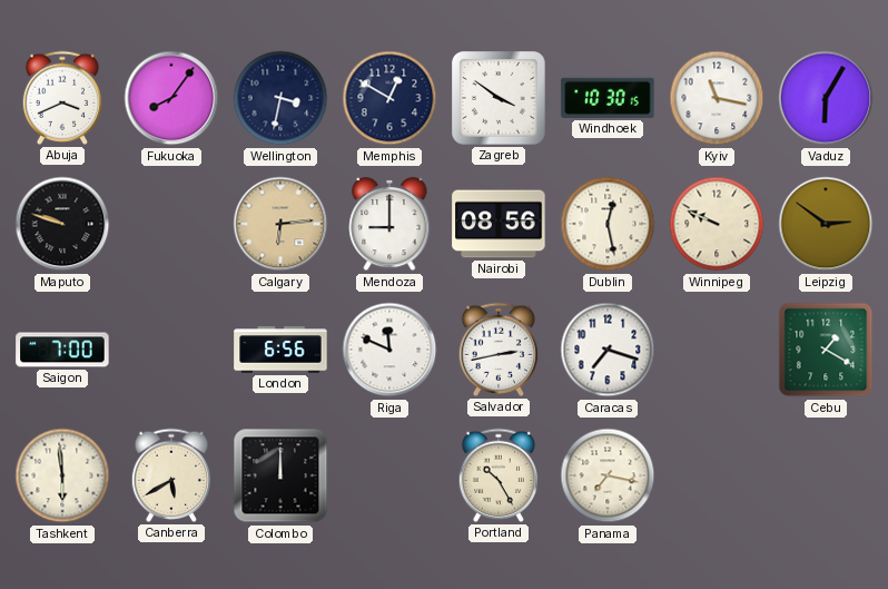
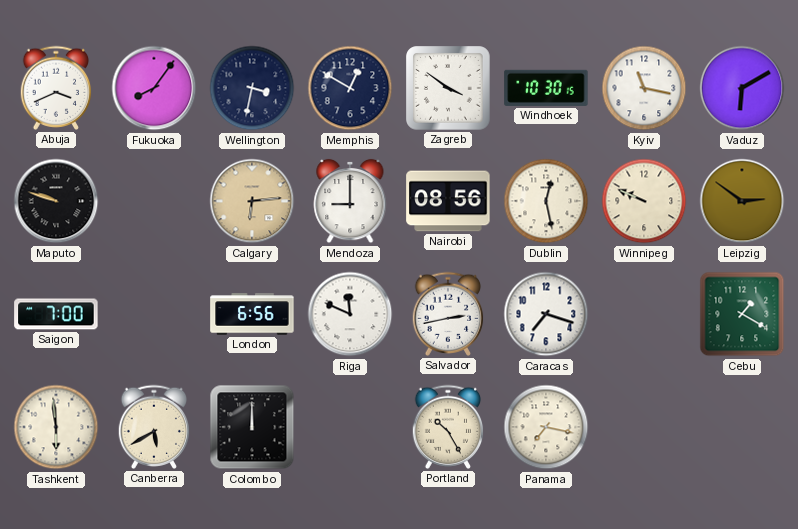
Vaduz: 6:05 -> 6:10 (742, 88)
